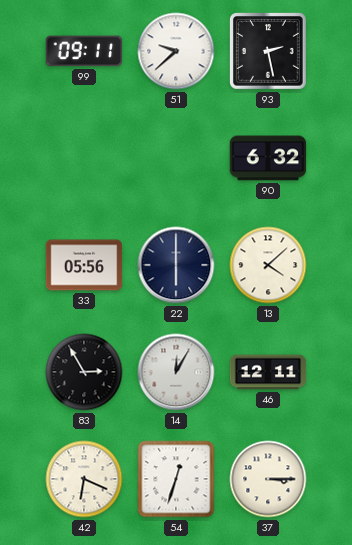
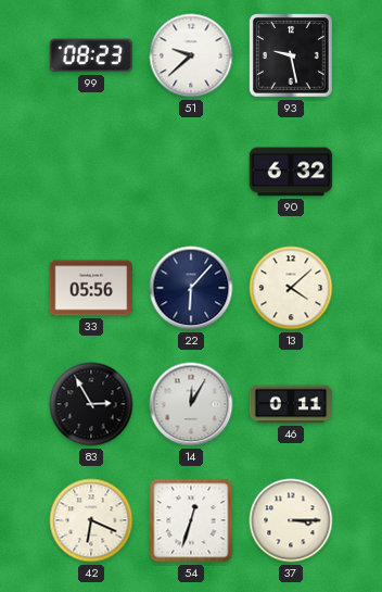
99: 09:11 -> 08:23 (91, 55)
93: 2:28 -> 9:28 (292, 56)
22: 6:00 -> 6:07 (191, 288)
46: 12:11 -> 0:11 (291, 404)
